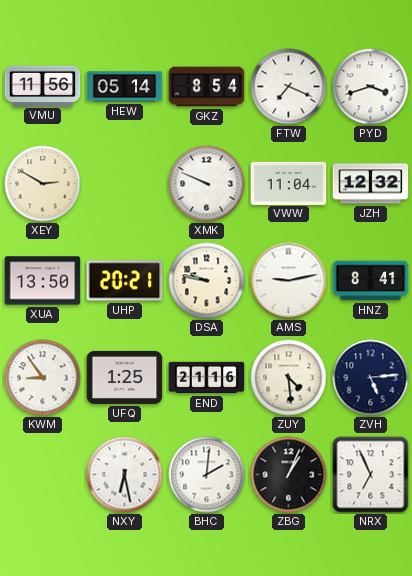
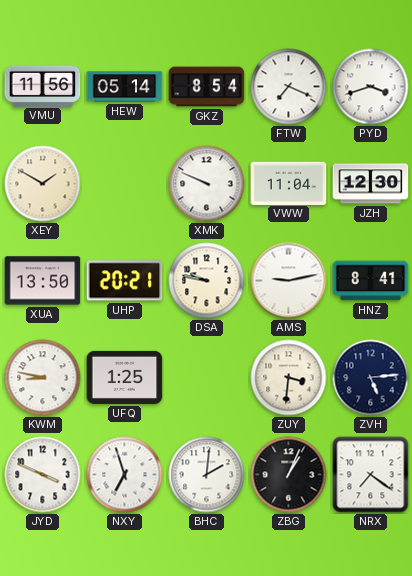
XEY: 2:50 -> 1:50 (43, 184)
JZH: 12:32 -> 12:30 (371, 184)
KWM: 8:54 -> 8:47 (43, 378)
END: 21:16 -> none (207, 378)
ZUY: 4:29 -> 3:31 (289, 378)
JYD: none -> 3:49 (43, 475)
NXY: 6:28 -> 6:57 (125, 475)
NRX: 6:56 -> 7:21 (371, 475)
